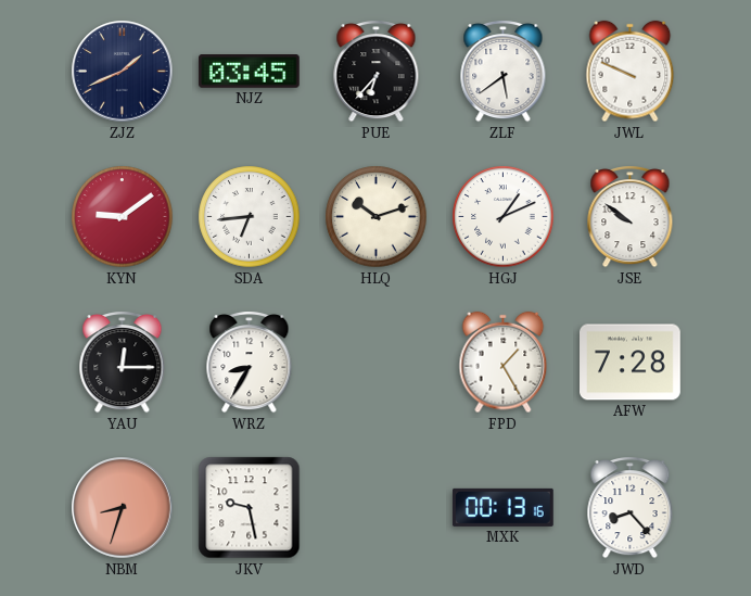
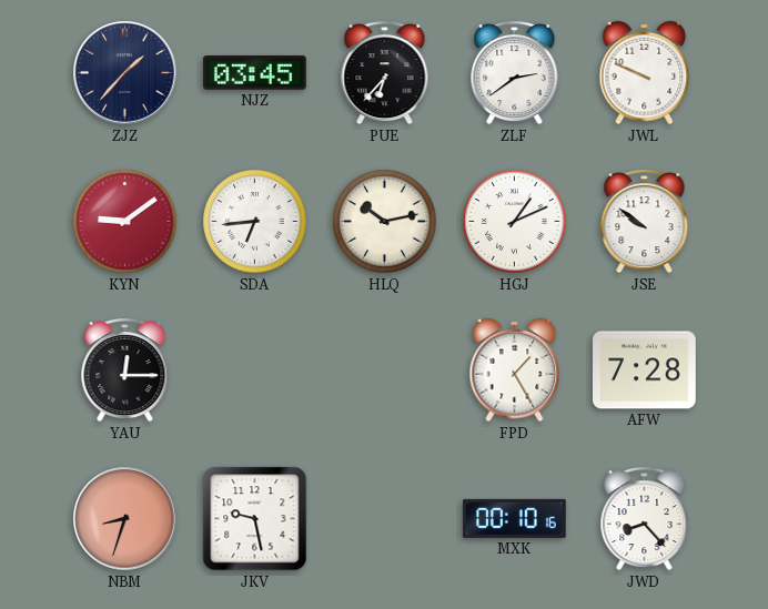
ZJZ: 1:41 -> 1:37 (125, 73)
ZLF: 5:39 -> 2:39 (515, 73)
HLQ: 10:12 -> 10:13 (385, 222)
WRZ: 8:35 -> none (250, 363)
MXK: 00:13 -> 00:10 (514, 518)
